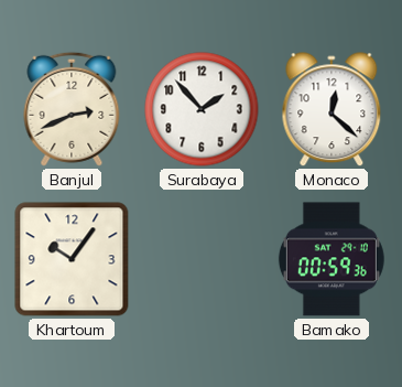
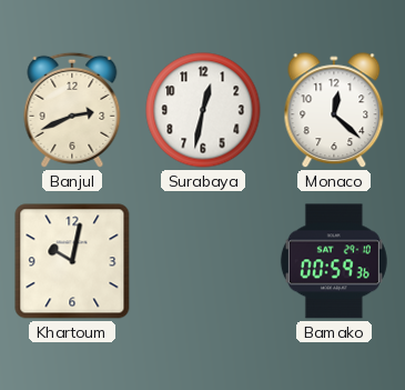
Surabaya: 1:53 -> 12:32 (203, 110)
Khartoum: 10:06 -> 10:02 (72, 261)
